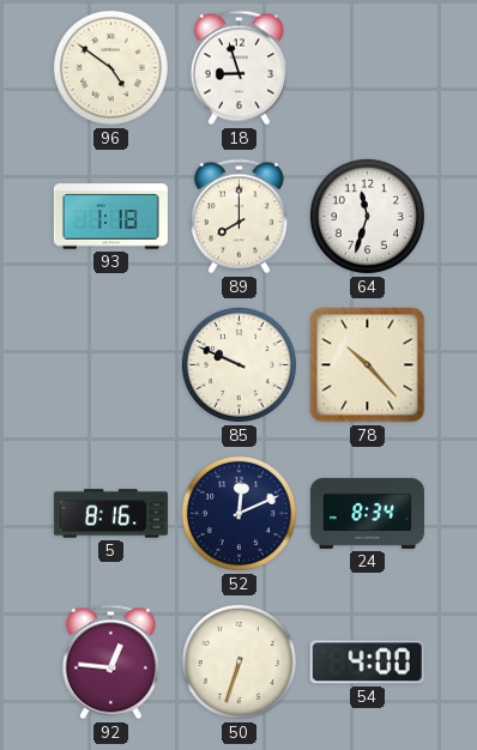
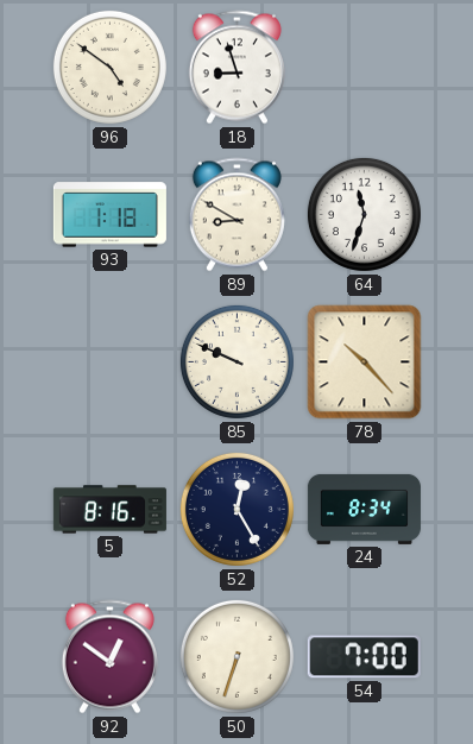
89: 8:00 -> 8:50 (236, 215)
52: 12:11 -> 12:25 (236, 509)
92: 12:46 -> 12:51 (109, 657)
54: 4:00 -> 7:00 (364, 657)
